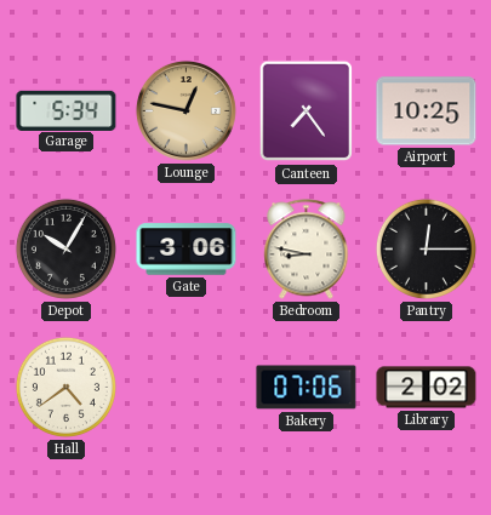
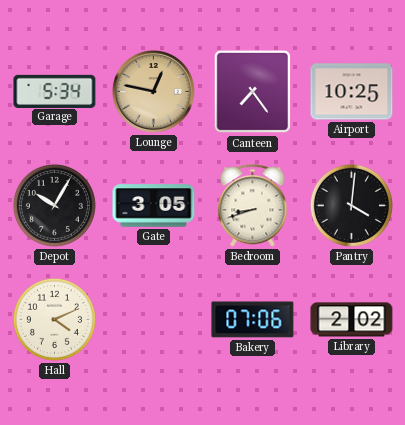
Gate: 3:06 -> 3:05 (154, 206)
Bedroom: 8:47 -> 8:42 (253, 206)
Pantry: 12:15 -> 4:01 (351, 205)
Hall: 4:39 -> 4:11 (54, 319)
